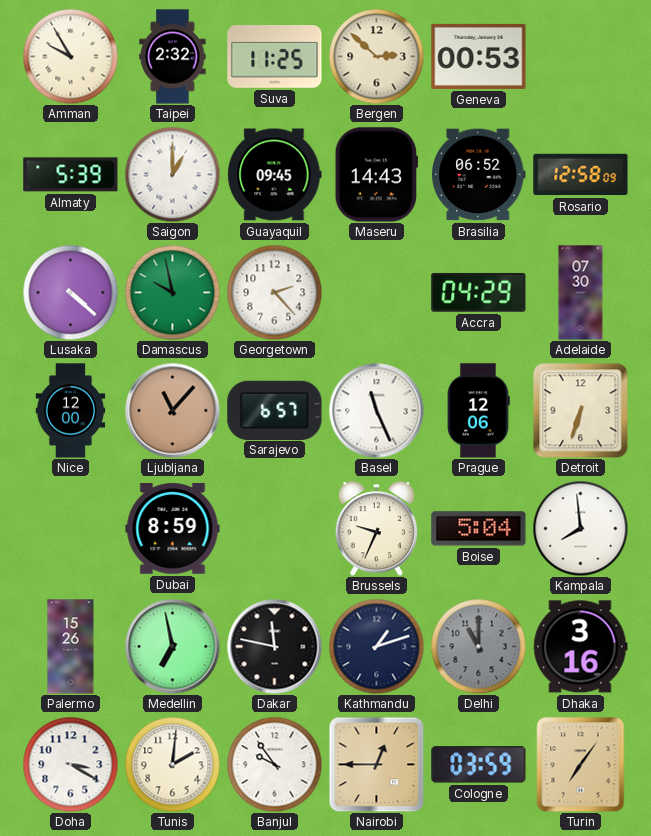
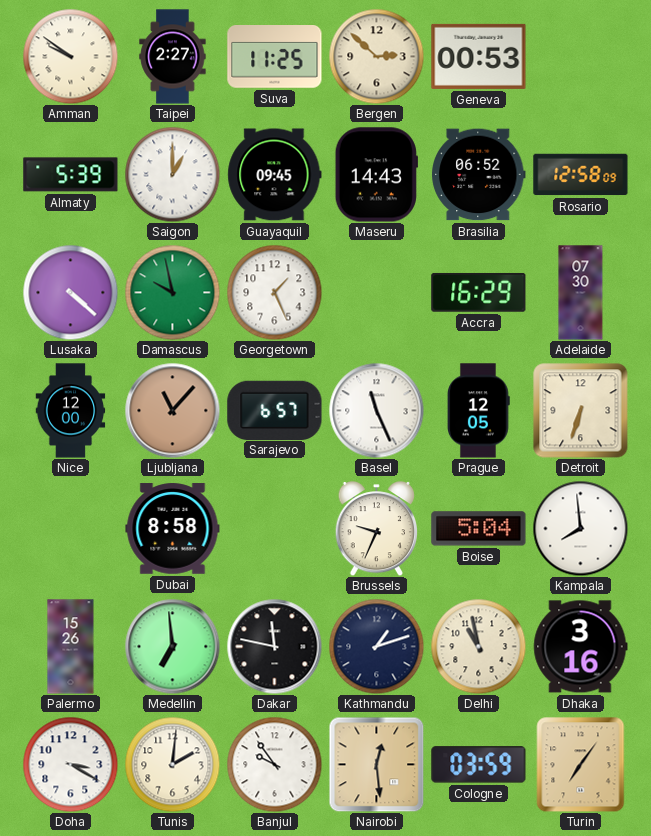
Amman: 9:55 -> 9:51 (70, 56)
Taipei: 2:32 -> 2:27 (173, 57)
Georgetown: 2:23 -> 1:26 (274, 292)
Accra: 04:29 -> 16:29 (479, 292)
Prague: 12:06 -> 12:05 (479, 411)
Dubai: 8:59 -> 8:58 (173, 529)
Medellin: 6:58 -> 6:59 (172, 646)
Delhi: 11:00 -> 10:58 (478, 646)
Delhi dial: grey -> cream (478, 646)
Nairobi: 12:45 -> 12:29 (376, 764)
